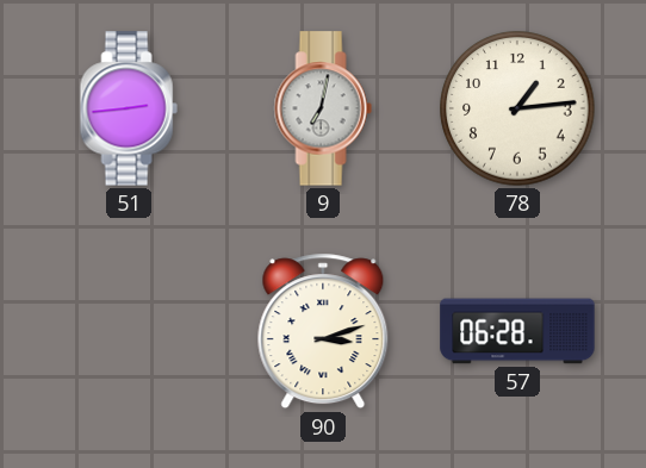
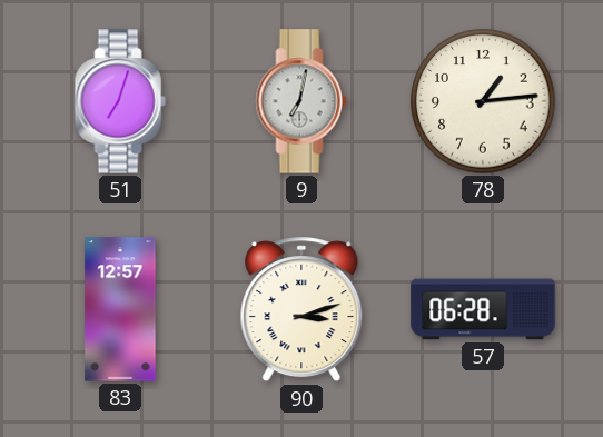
51: 2:44 -> 7:03 (120, 101)
83: none -> 12:57 (120, 309)
